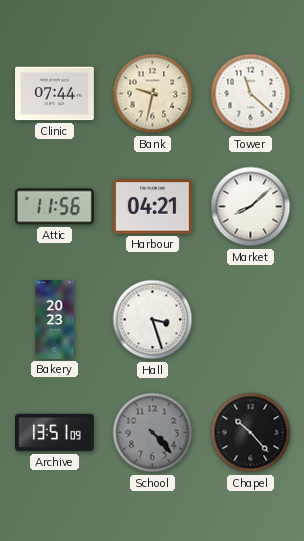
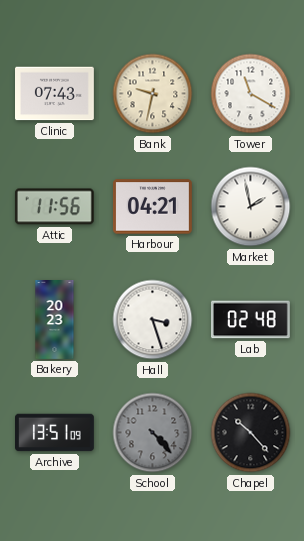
Clinic: 07:44 -> 07:43 (55, 94)
Tower: 11:22 -> 11:20 (251, 94)
Market: 8:08 -> 1:58 (251, 207)
Lab: none -> 02:48 (251, 320)
